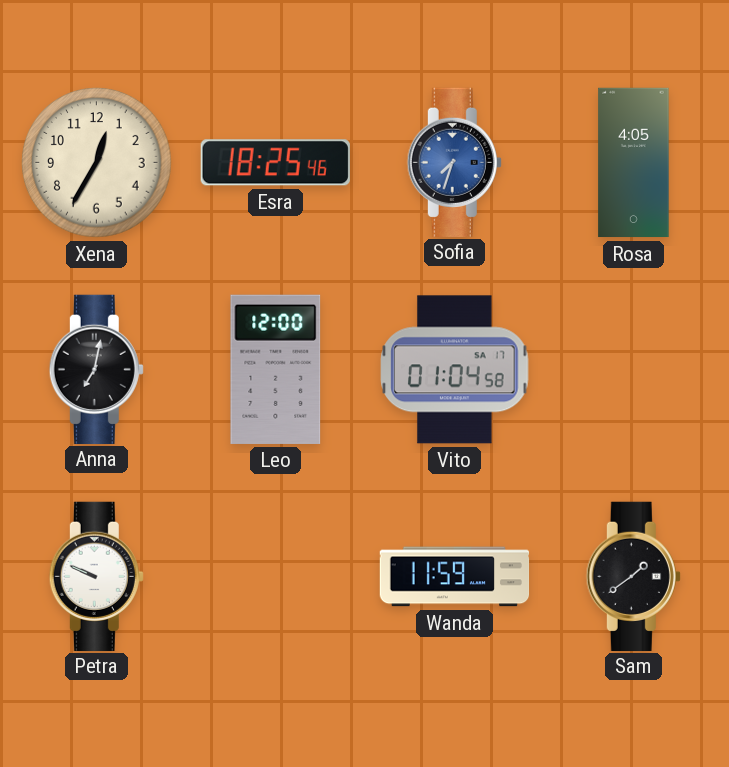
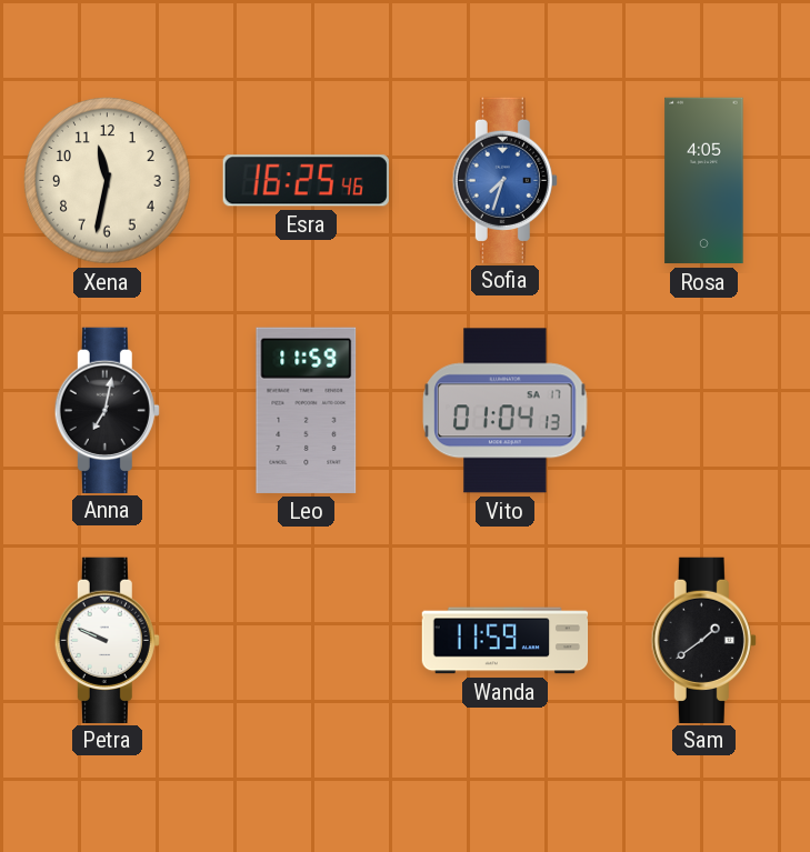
Xena: 12:35 -> 11:32 (108, 181)
Esra: 18:25 -> 16:25 (306, 181)
Leo: 12:00 -> 11:59 (307, 410)
Vito: 01:04:58 -> 01:04:13 (506, 411)
